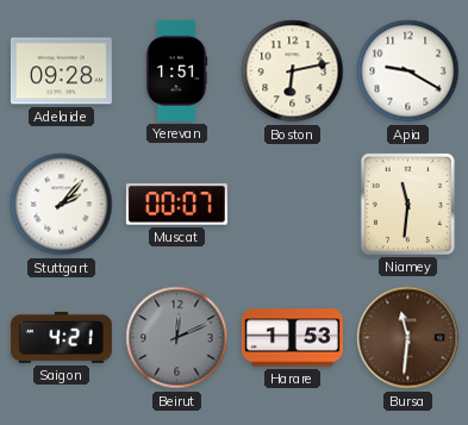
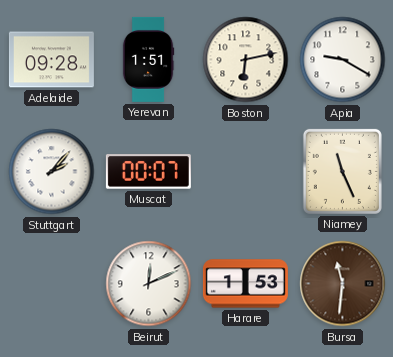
Niamey: 11:31 -> 11:26 (342, 171)
Saigon: 4:21 -> none (61, 337)
Beirut dial: grey -> white (149, 284)
